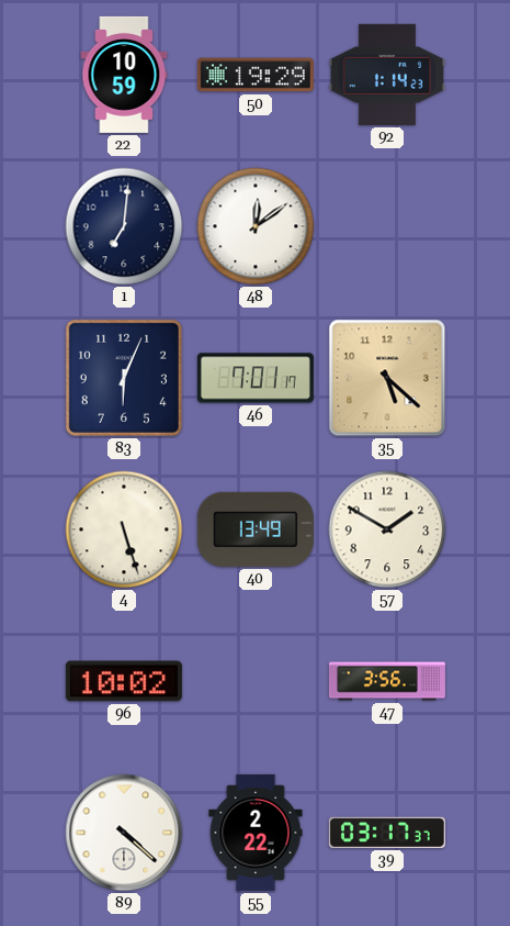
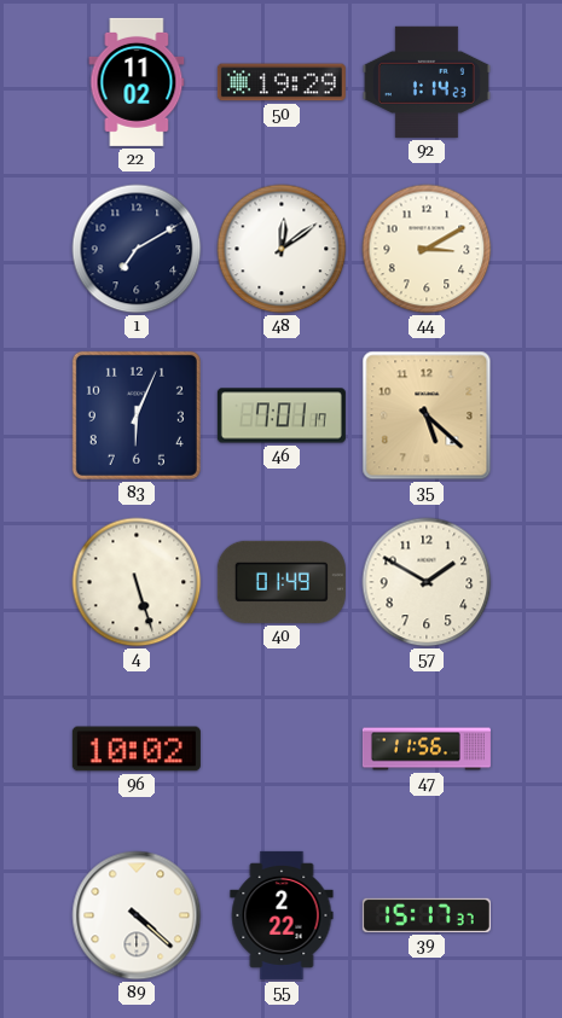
22: 10:59 -> 11:02 (137, 82)
1: 7:01 -> 7:10 (137, 249)
44: none -> 3:10 (427, 249)
40: 13:49 -> 01:49 (282, 582)
47: 3:56 -> 11:56 (427, 749)
39: 03:17 -> 15:17 (427, 915)
